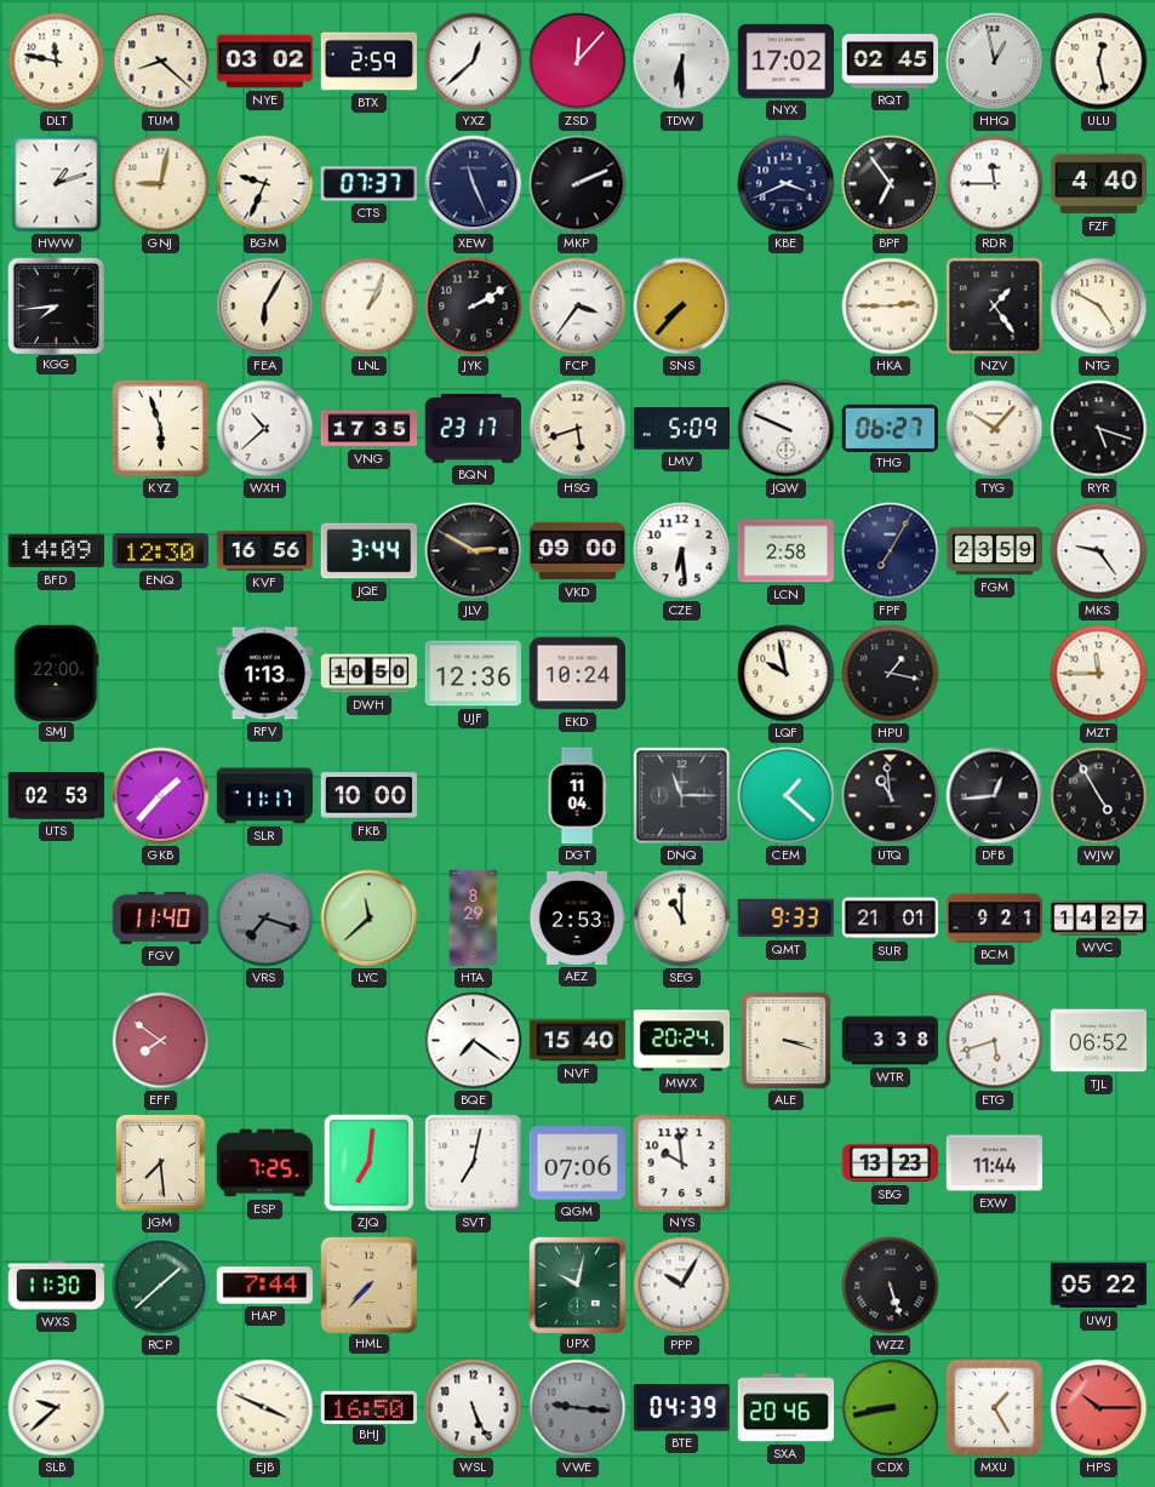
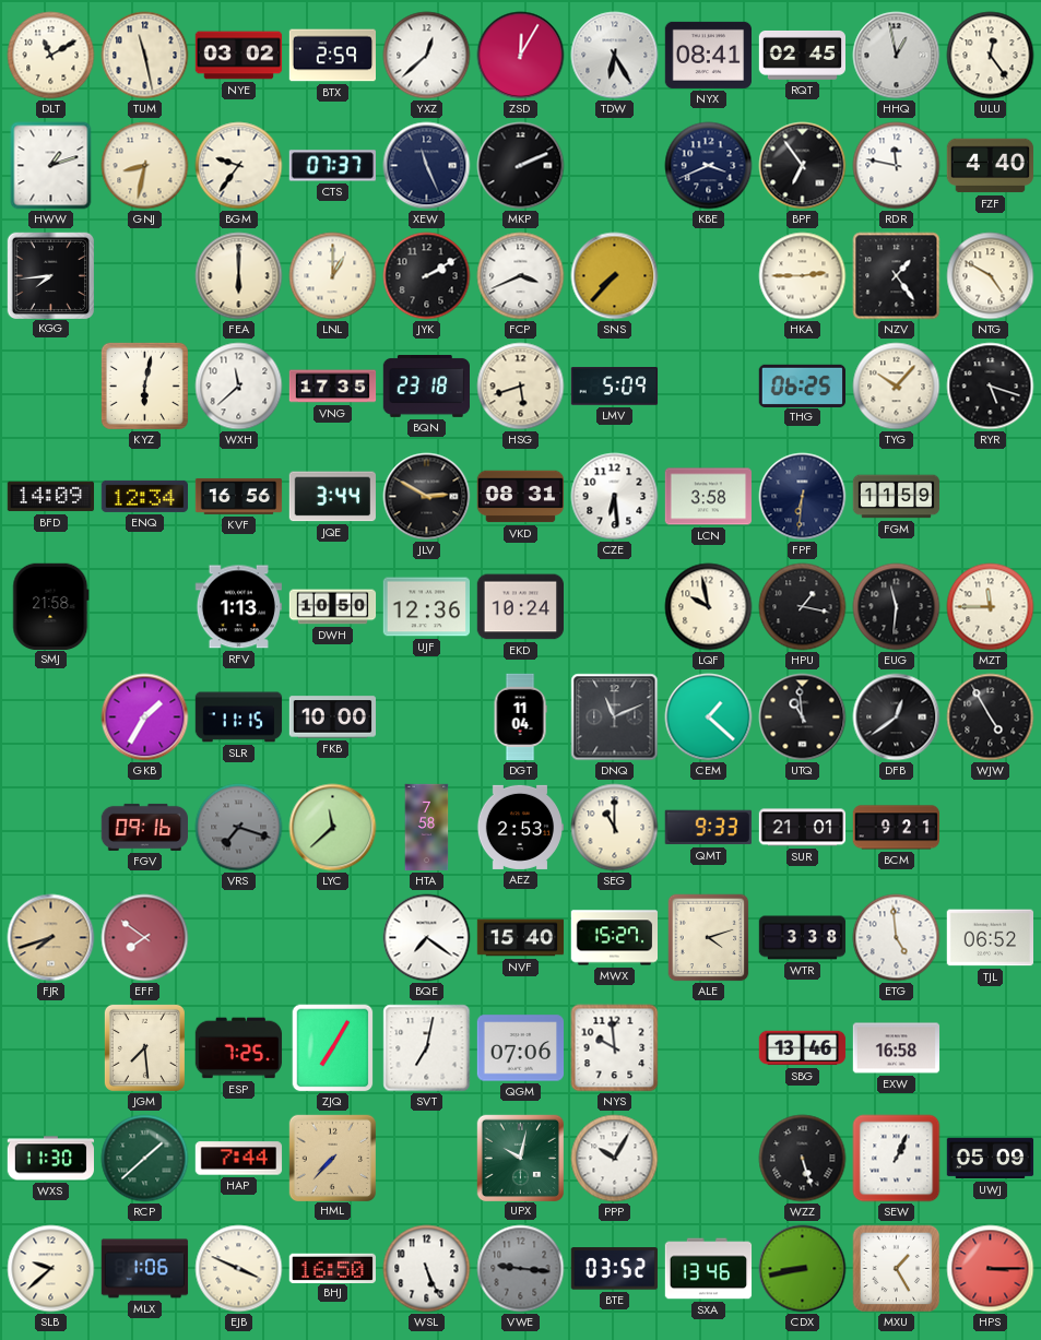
DLT: 11:47 -> 11:10 (51, 56)
TUM: 8:22 -> 11:28 (145, 56)
ZSD: 12:07 -> 12:05 (521, 56)
TDW: 6:30 -> 6:25 (615, 56)
NYX: 17:02 -> 08:41 (708, 55)
ULU: 12:28 -> 12:24 (991, 56)
GNJ: 9:02 -> 8:32 (145, 166)
BGM: 9:34 -> 9:36 (239, 166)
RDR: 11:45 -> 11:47 (897, 166)
FEA: 6:05 -> 6:00 (239, 276)
LNL: 1:04 -> 1:00 (333, 276)
FCP: 3:36 -> 3:41 (521, 276)
KYZ: 5:57 -> 6:02 (144, 386)
WXH: 10:38 -> 11:38 (239, 387)
BQN: 23:17 -> 23:18 (426, 386)
JQW: 9:49 -> none (787, 429)
THG: 06:27 -> 06:25 (802, 386)
ENQ: 12:30 -> 12:34 (144, 496)
VKD: 09:00 -> 08:31 (521, 497)
LCN: 2:58 -> 3:58 (708, 497)
FPF: 7:05 -> 6:31 (803, 497)
FGM: 23:59 -> 11:59 (897, 497)
MKS: 9:24 -> none (1099, 551)
SMJ: 22:00 -> 21:58 (51, 606)
EUG: none -> 11:31 (897, 607)
UTS: 02:53 -> none (57, 796)
GKB: 1:37 -> 1:35 (145, 718)
SLR: 11:17 -> 11:15 (239, 718)
DNQ: 11:15 -> 11:11 (615, 718)
DFB: 12:44 -> 12:39 (897, 718)
FGV: 11:40 -> 09:16 (144, 827)
HTA: 8:29 -> 7:58 (427, 828)
WVC: 14:27 -> none (1099, 919)
FJR: none -> 7:42 (51, 938)
MWX: 20:24 -> 15:27 (614, 938)
ALE: 3:18 -> 4:12 (709, 938)
ETG: 5:42 -> 4:59 (897, 938)
ZJQ: 7:01 -> 7:05 (333, 1048)
SBG: 13:23 -> 13:46 (803, 1048)
EXW: 11:44 -> 16:58 (897, 1048)
SEW: none -> 1:04 (897, 1159)
UWJ: 05:22 -> 05:09 (991, 1159)
MLX: none -> 1:06 (145, 1269)
BTE: 04:39 -> 03:52 (614, 1269)
SXA: 20:46 -> 13:46 (709, 1269)
HPS: 10:15 -> 3:15 (991, 1269)
